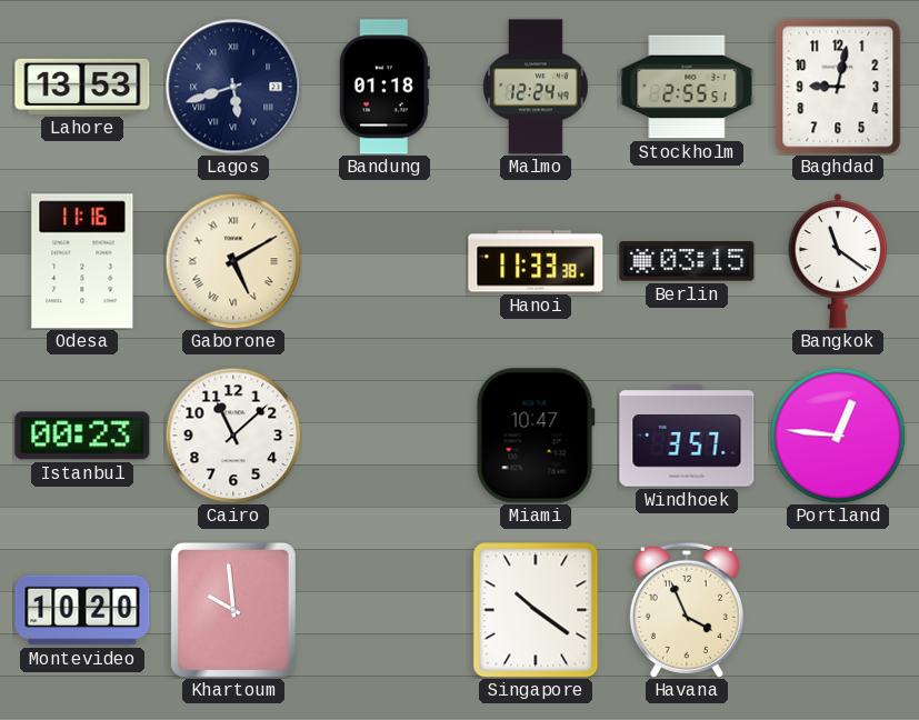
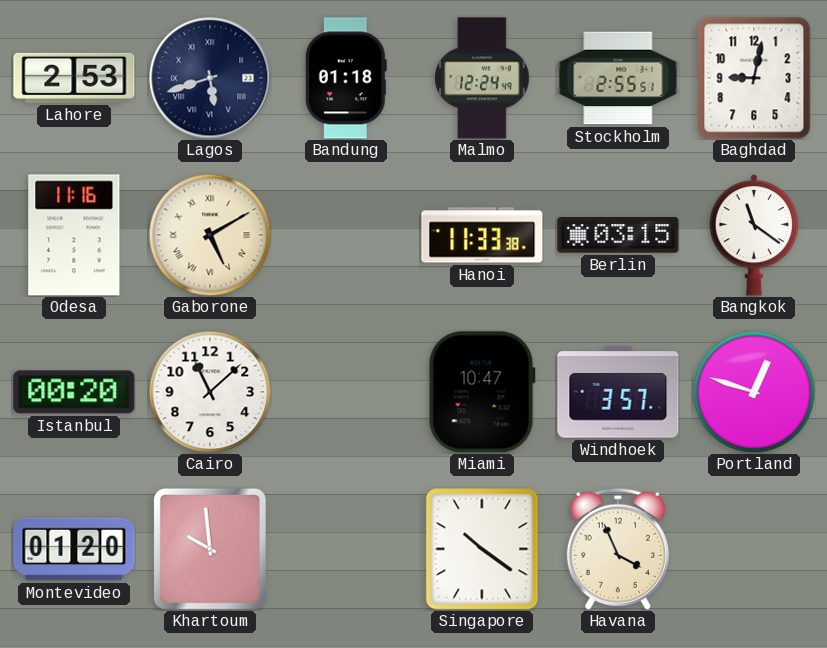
Lahore: 13:53 -> 2:53 (74, 78)
Istanbul: 00:23 -> 00:20 (74, 392)
Portland: 12:46 -> 12:48 (754, 392)
Montevideo: 10:20 -> 01:20 (74, 549)
